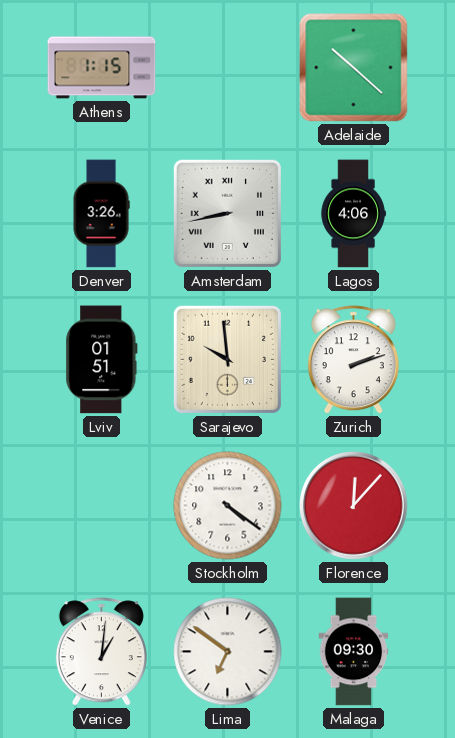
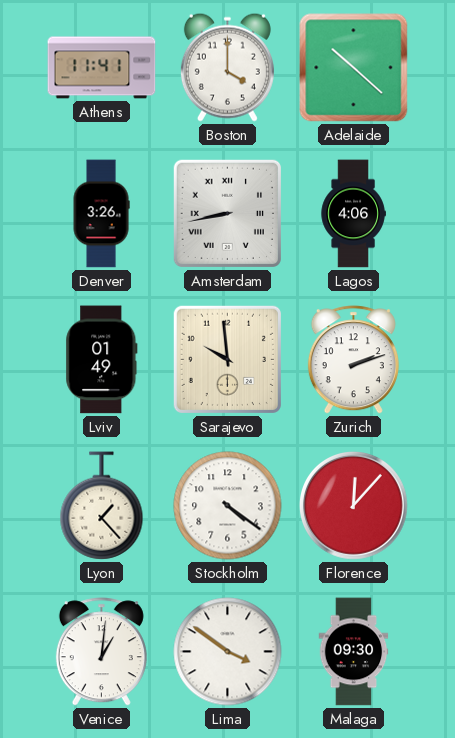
Athens: 1:15 -> 11:41 (102, 68)
Boston: none -> 4:00 (227, 67)
Lviv: 01:51 -> 01:49 (102, 360)
Lyon: none -> 1:23 (102, 506)
Lima: 6:51 -> 3:51 (228, 652)
